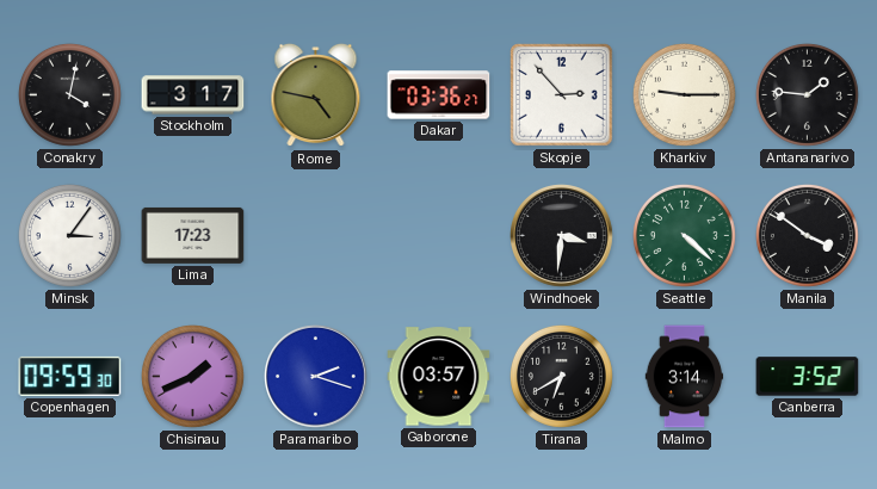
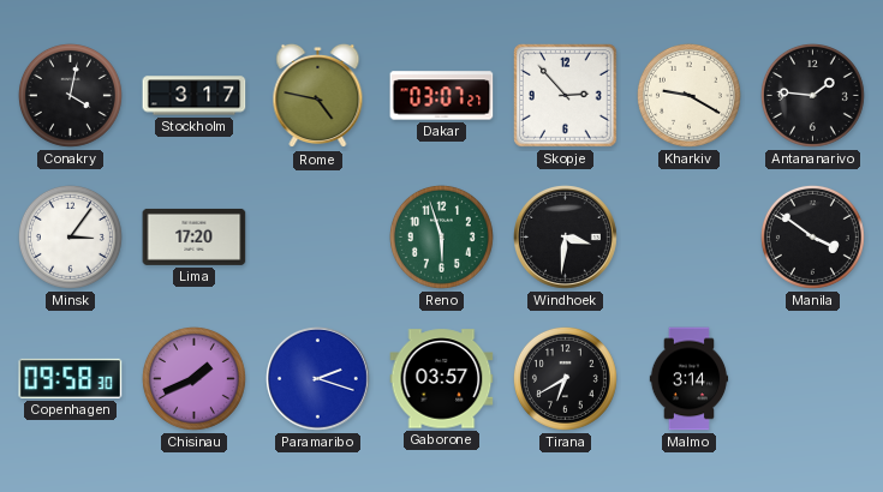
Dakar: 03:36 -> 03:07 (442, 96)
Kharkiv: 9:15 -> 9:20 (688, 95)
Lima: 17:23 -> 17:20 (195, 236)
Reno: none -> 5:57 (441, 236)
Seattle: 4:22 -> none (684, 235)
Copenhagen: 09:59 -> 09:58 (71, 378)
Canberra: 3:52 -> none (808, 377)
